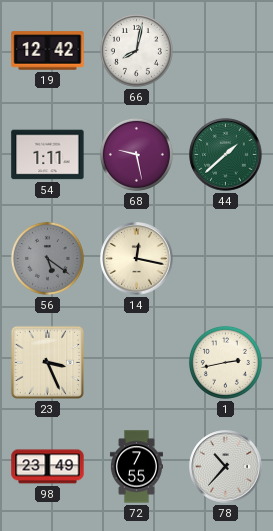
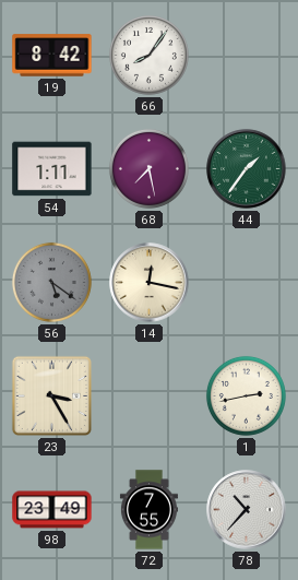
19: 12:42 -> 8:42 (52, 56)
66: 8:02 -> 8:06 (148, 55)
68: 9:28 -> 7:28 (148, 168)
44: 1:38 -> 1:36 (247, 169)
23: 3:26 -> 3:25 (51, 395)
